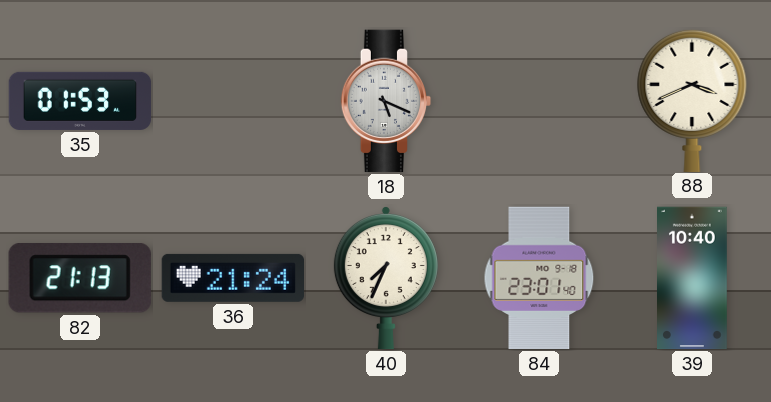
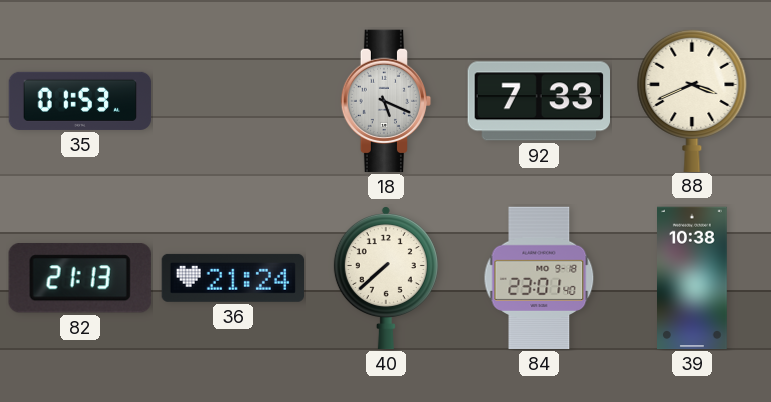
92: none -> 7:33 (538, 101)
40: 7:34 -> 7:38 (386, 279)
39: 10:40 -> 10:38 (693, 278)
